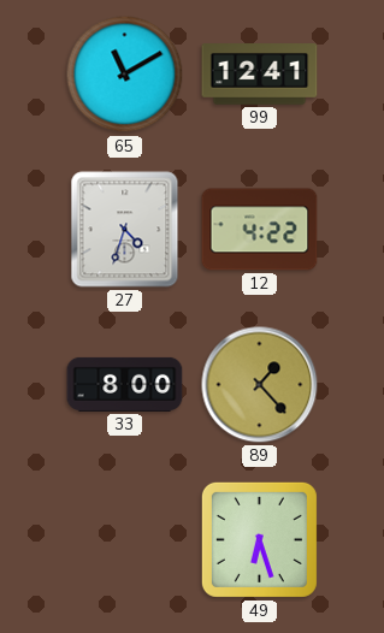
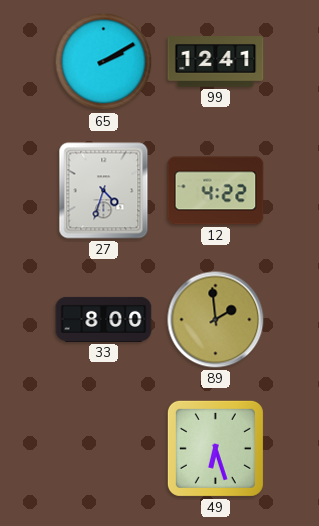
65: 11:10 -> 2:10 (104, 62)
89: 1:23 -> 1:59 (216, 320)
